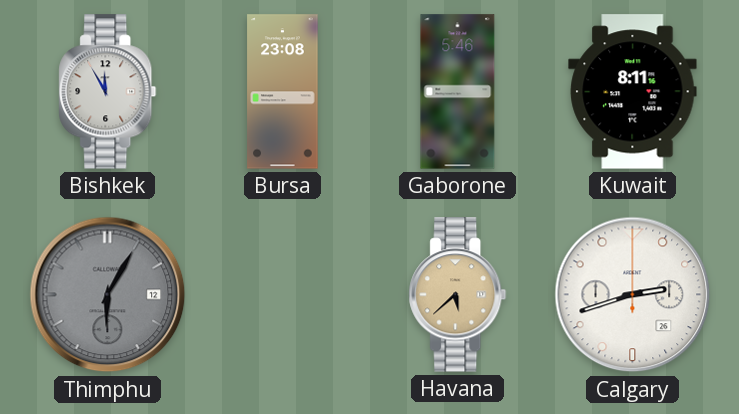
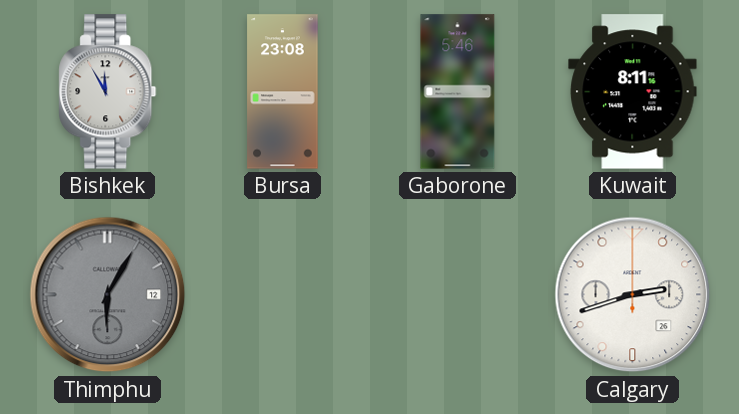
Havana: 5:38 -> none (458, 295)
